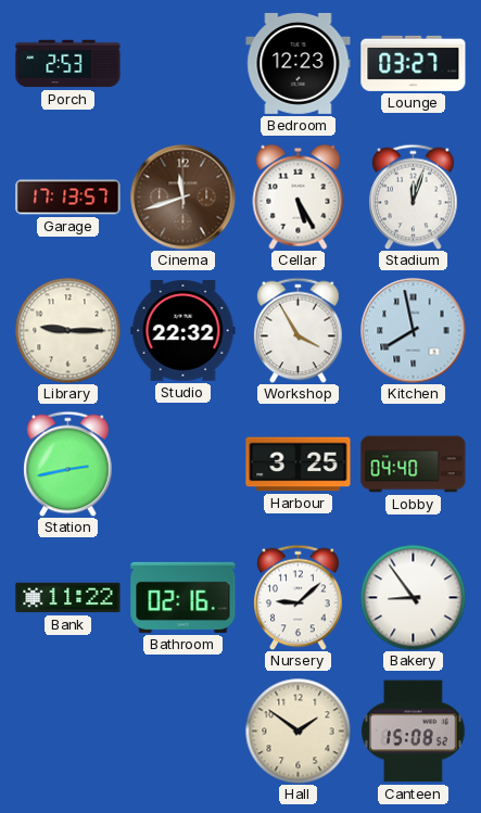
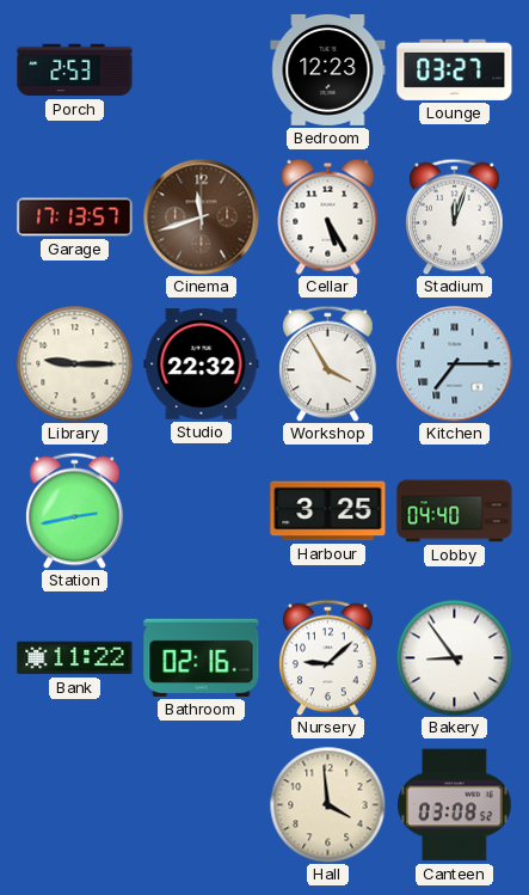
Kitchen: 7:58 -> 7:15 (455, 364)
Hall: 1:51 -> 3:59 (327, 804)
Canteen: 15:08 -> 03:08 (455, 805)
